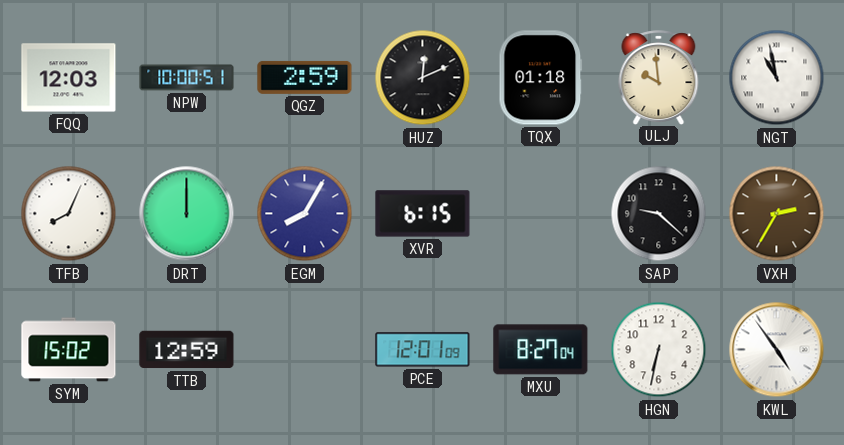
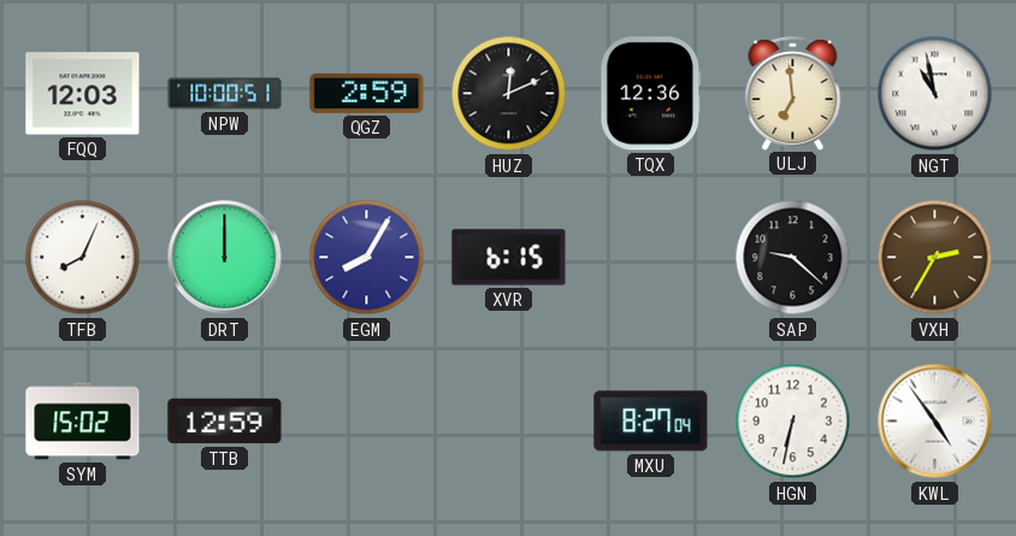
TQX: 01:18 -> 12:36 (651, 94)
ULJ: 9:59 -> 6:59 (793, 93)
PCE: 12:01 -> none (423, 350)
